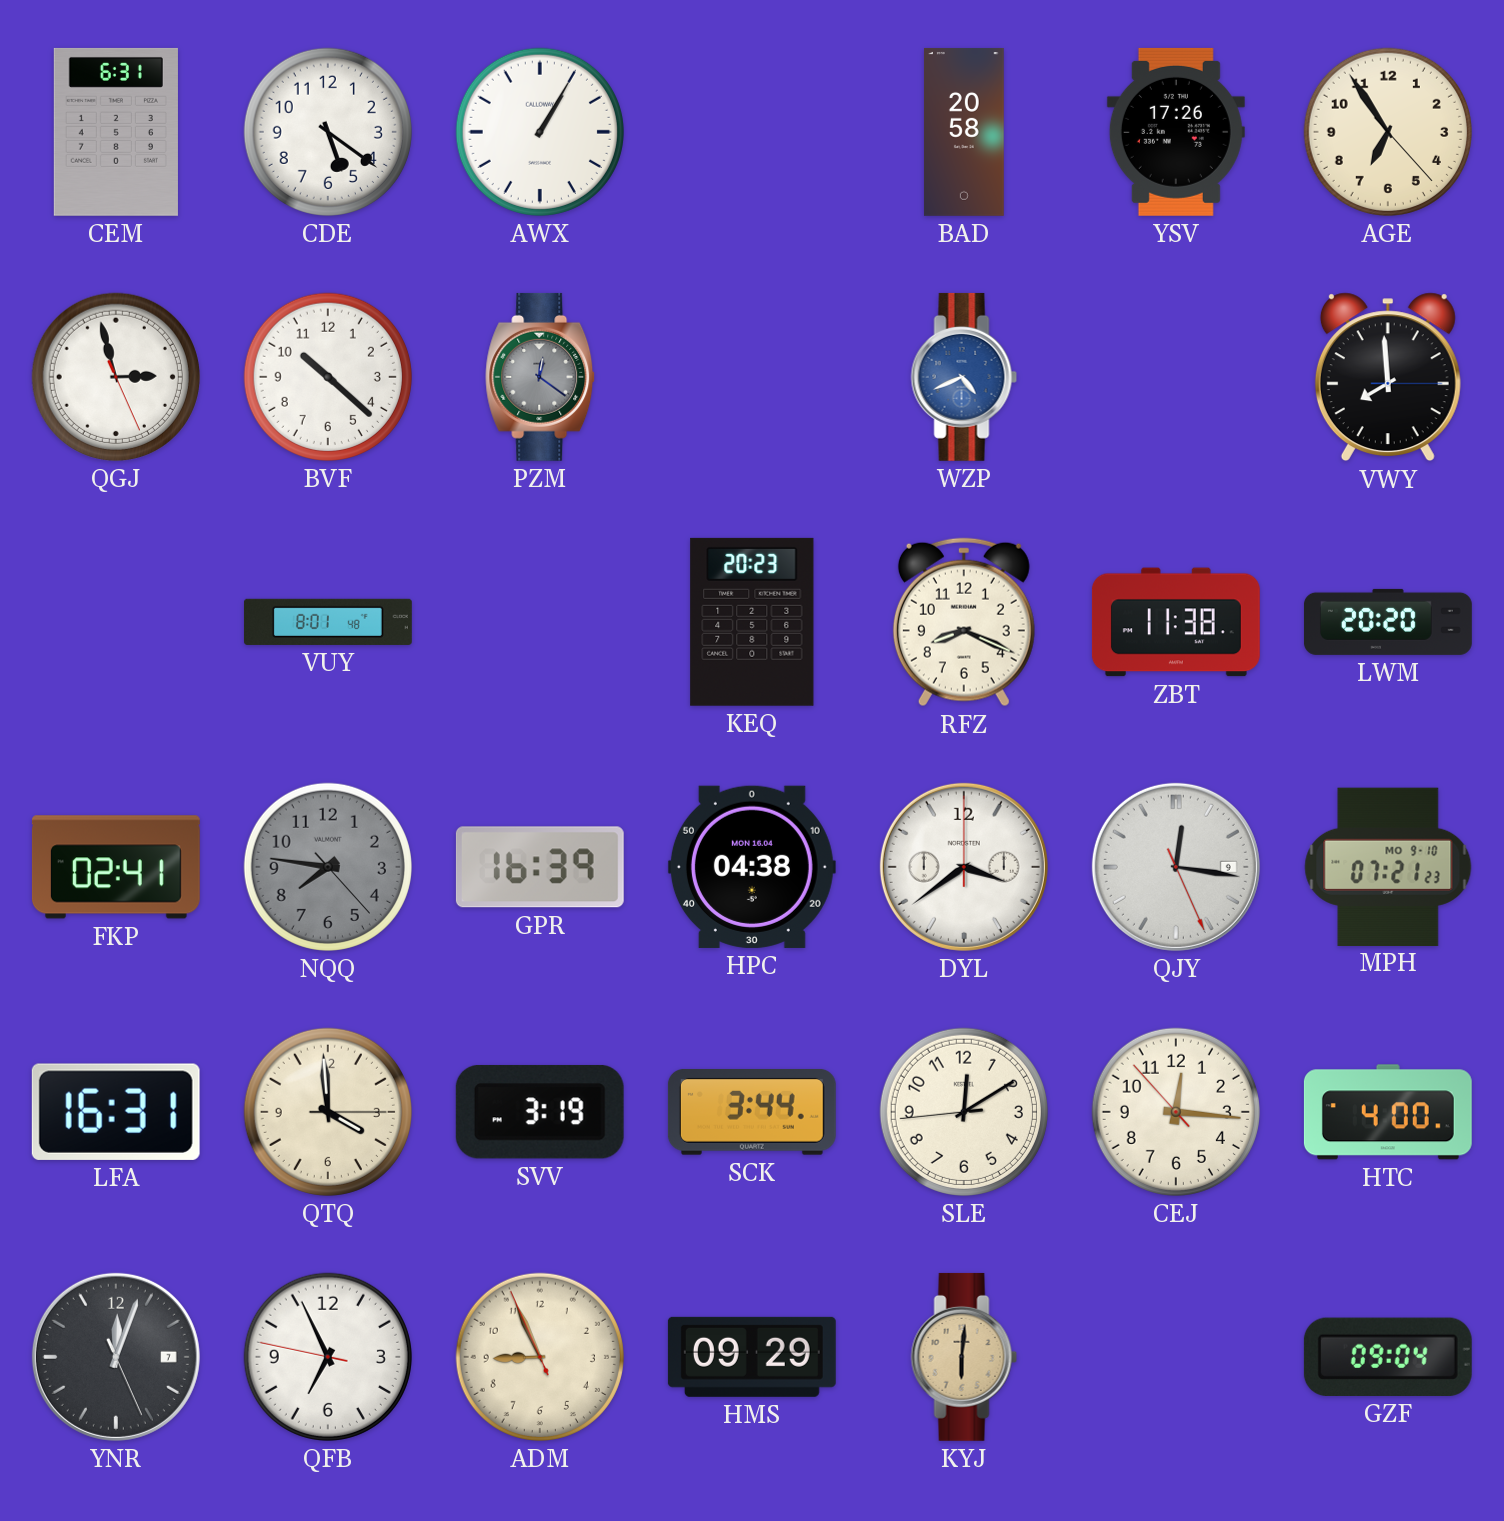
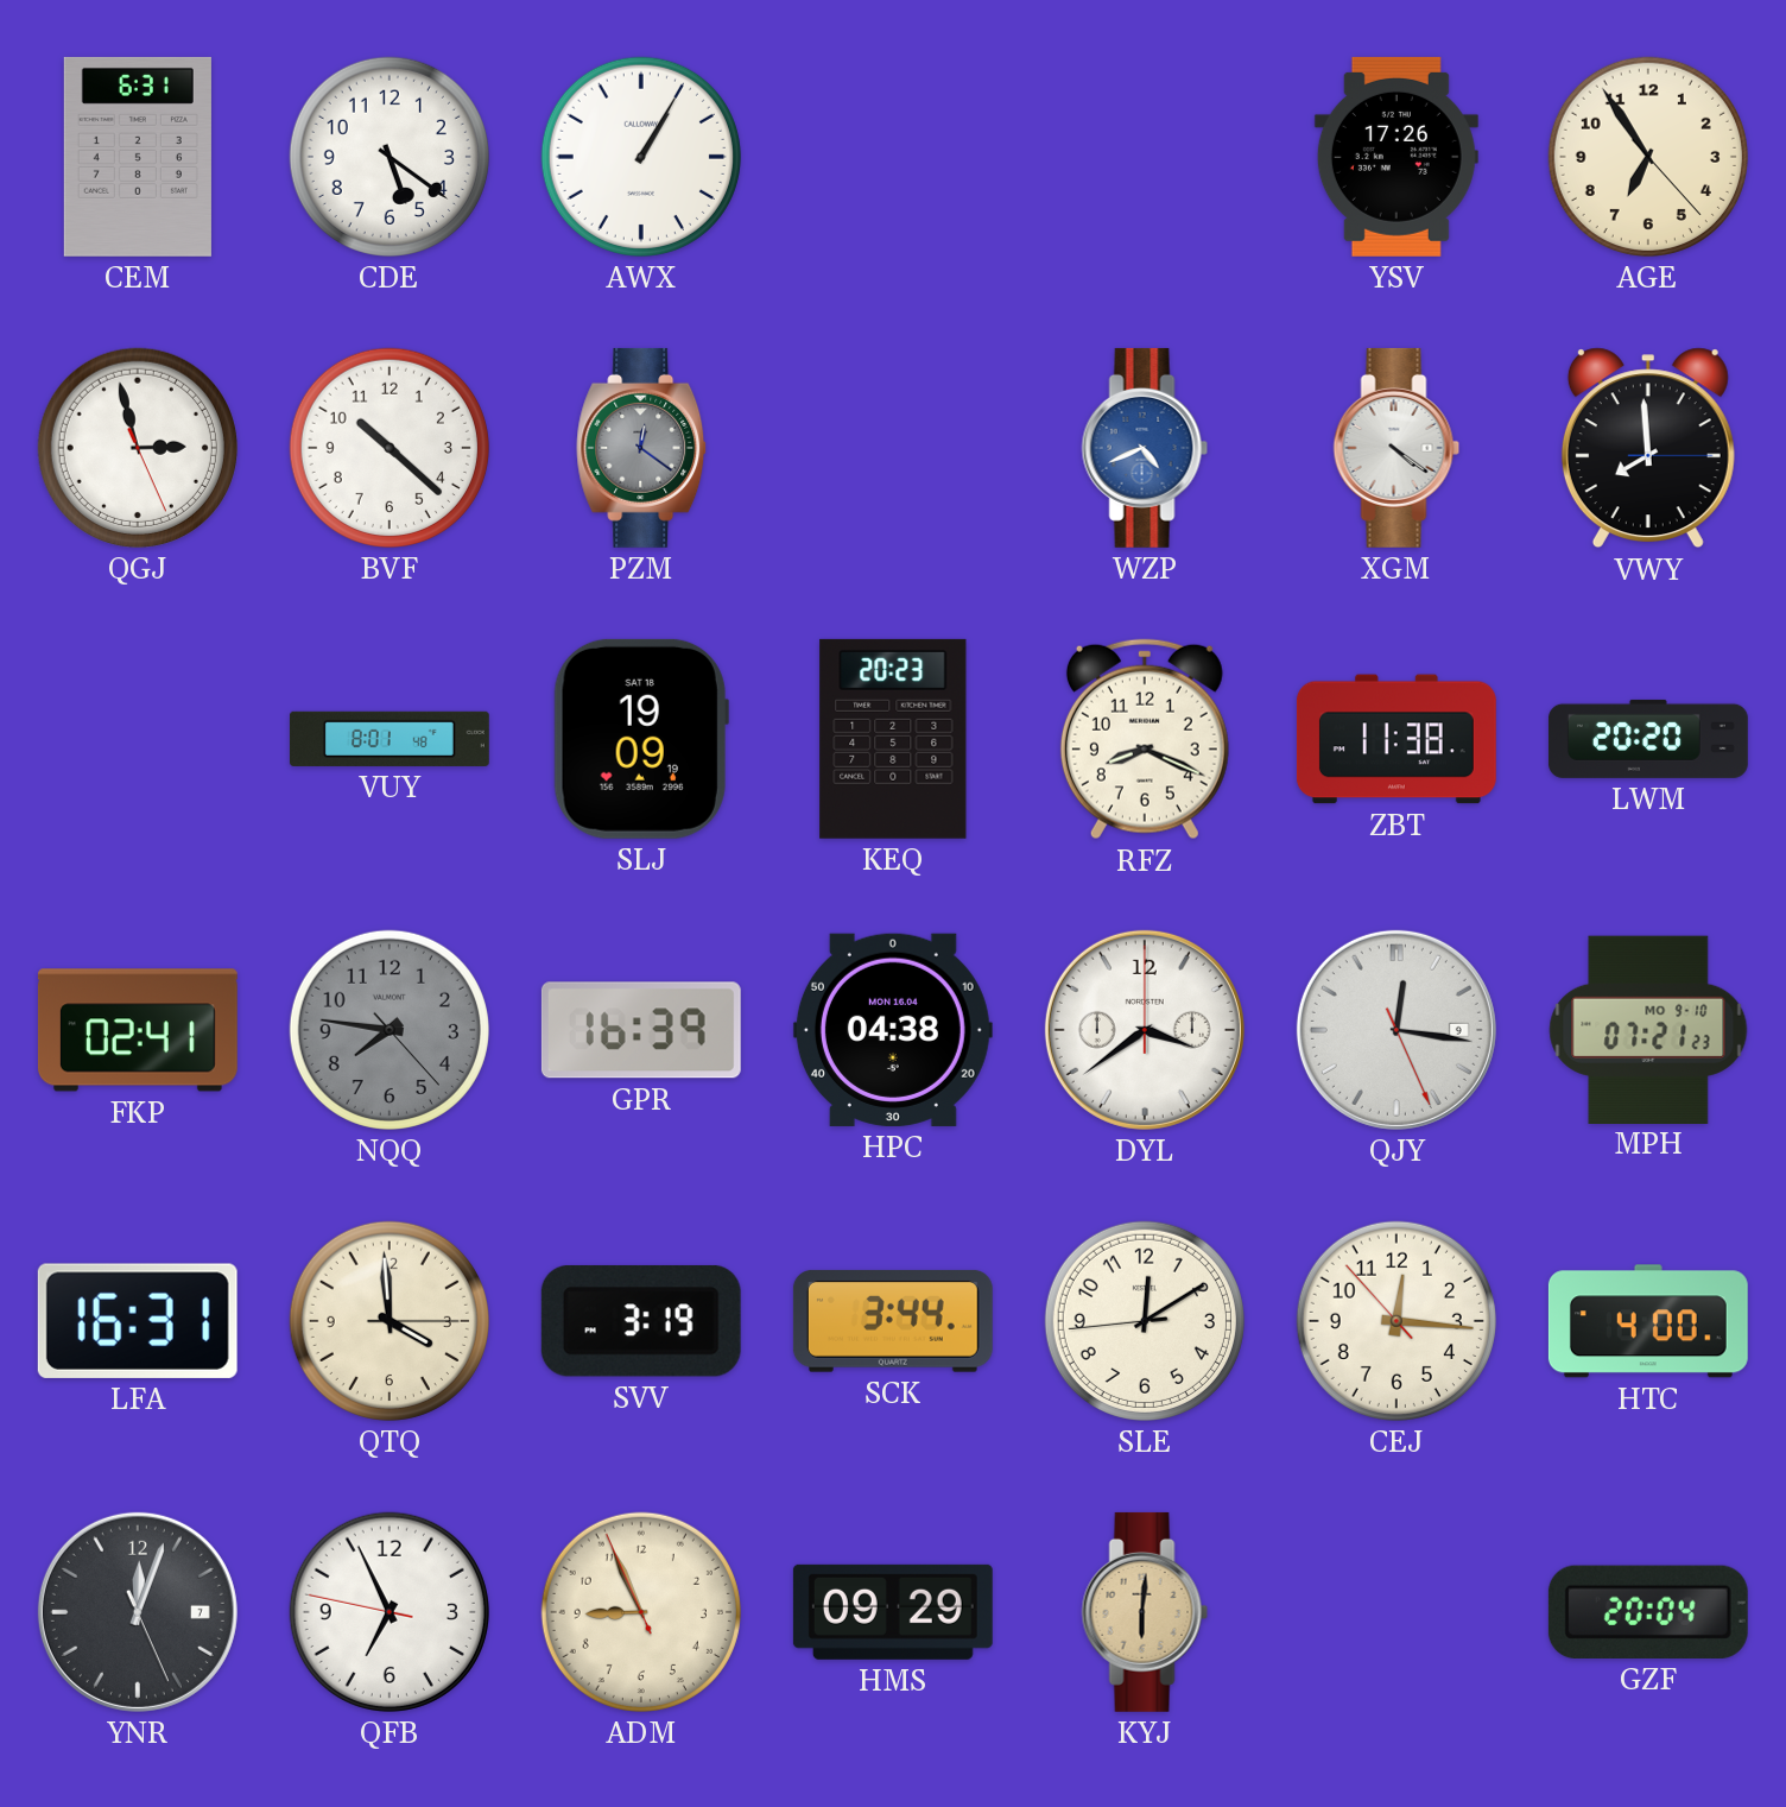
BAD: 20:58 -> none (964, 132)
XGM: none -> 4:21 (1396, 448)
SLJ: none -> 19:09 (641, 739)
GZF: 09:04 -> 20:04 (1648, 1612)
